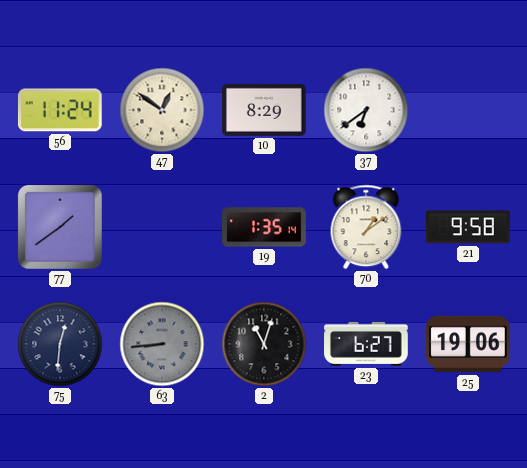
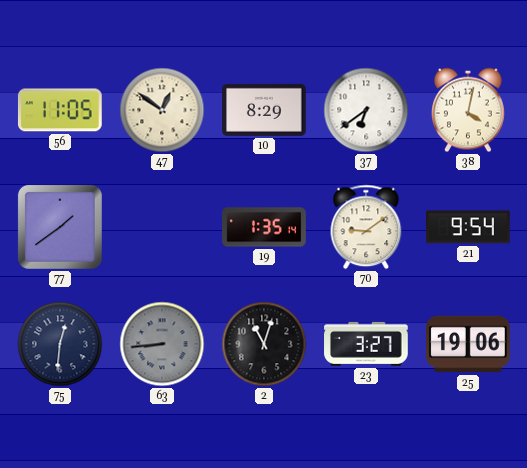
56: 11:24 -> 11:05 (60, 110)
38: none -> 4:02 (469, 110)
70: 1:09 -> 9:09 (366, 227)
21: 9:58 -> 9:54 (469, 227)
23: 6:27 -> 3:27 (366, 344)
